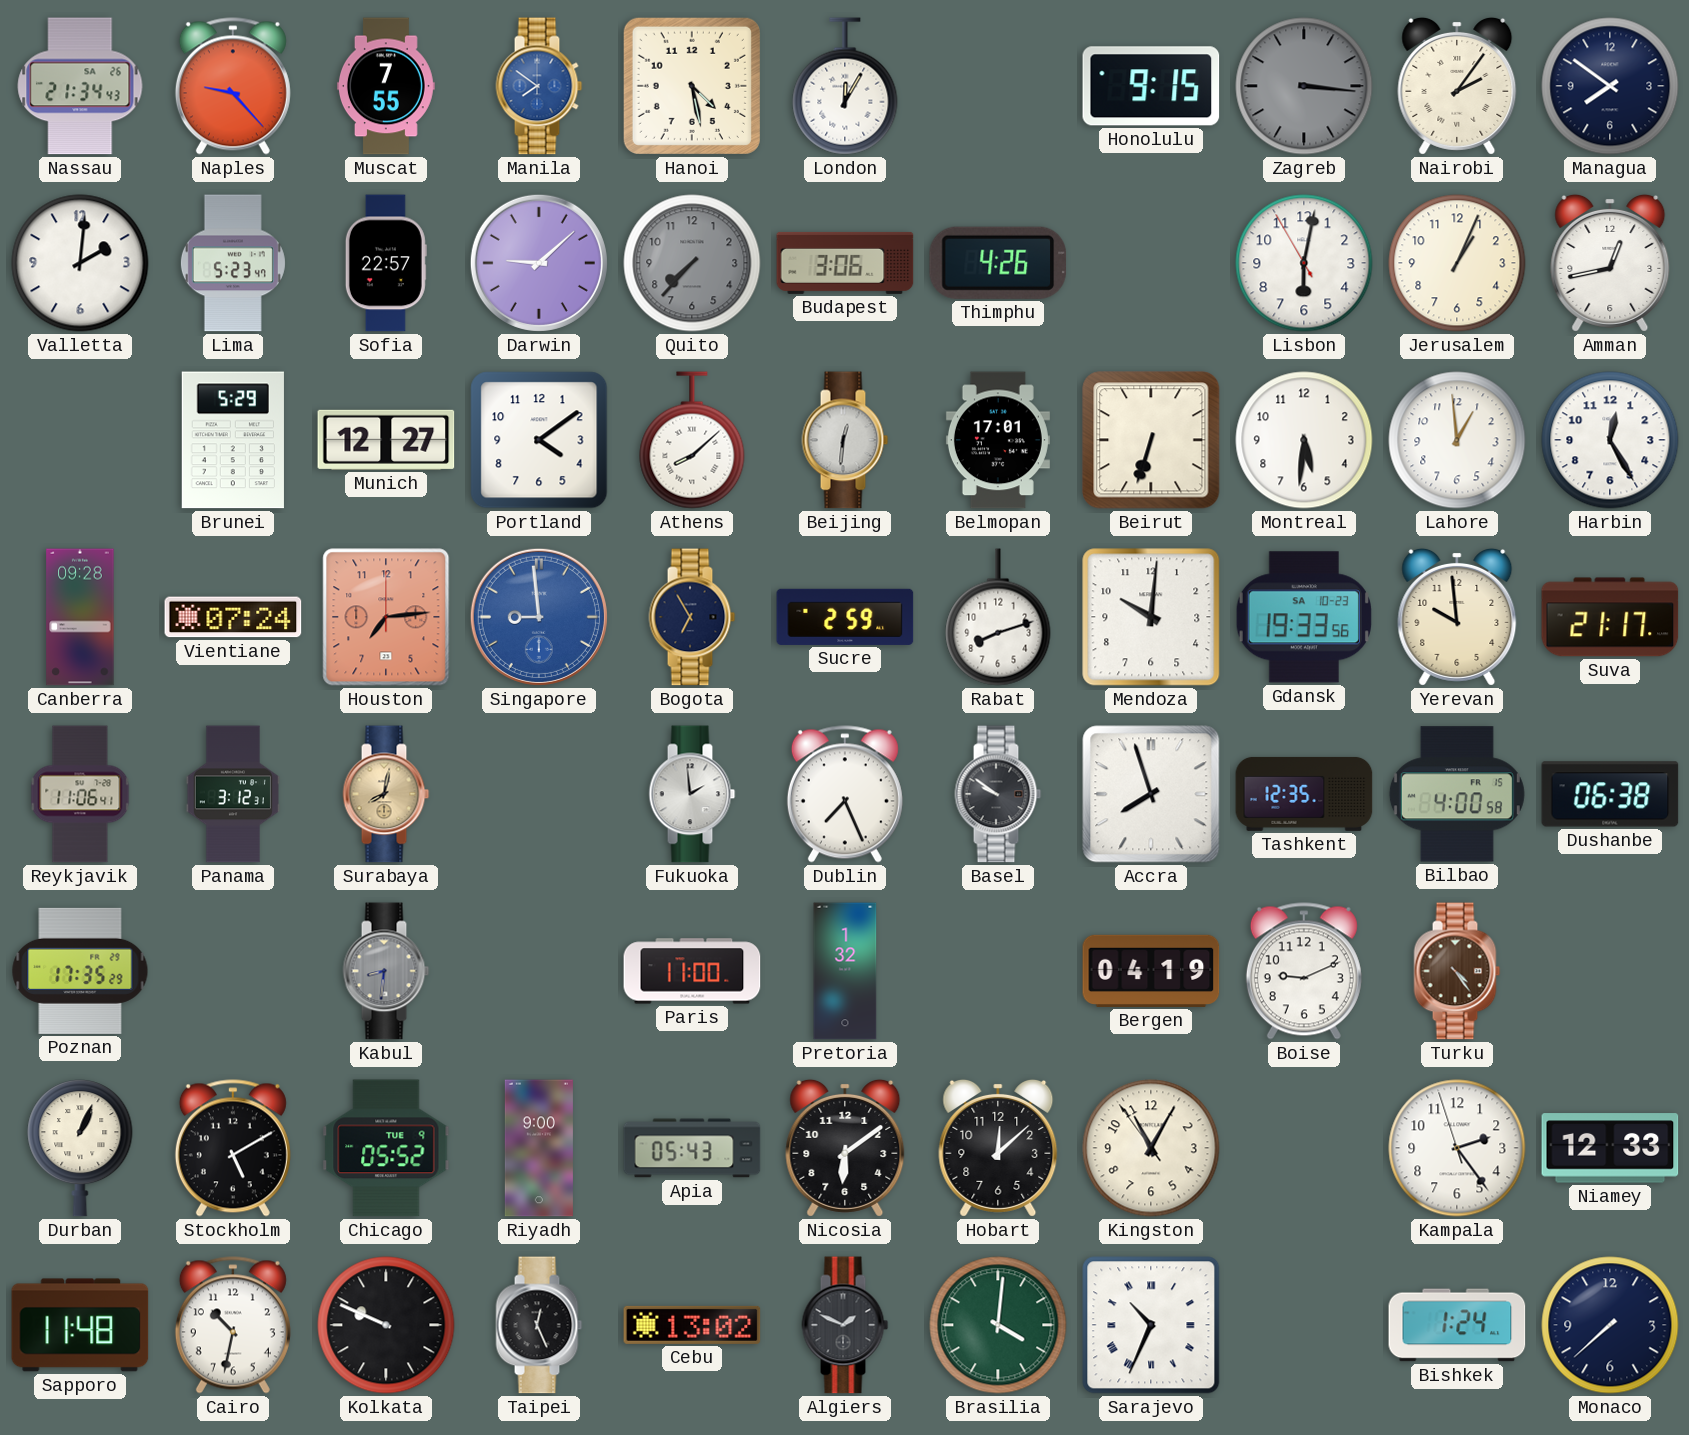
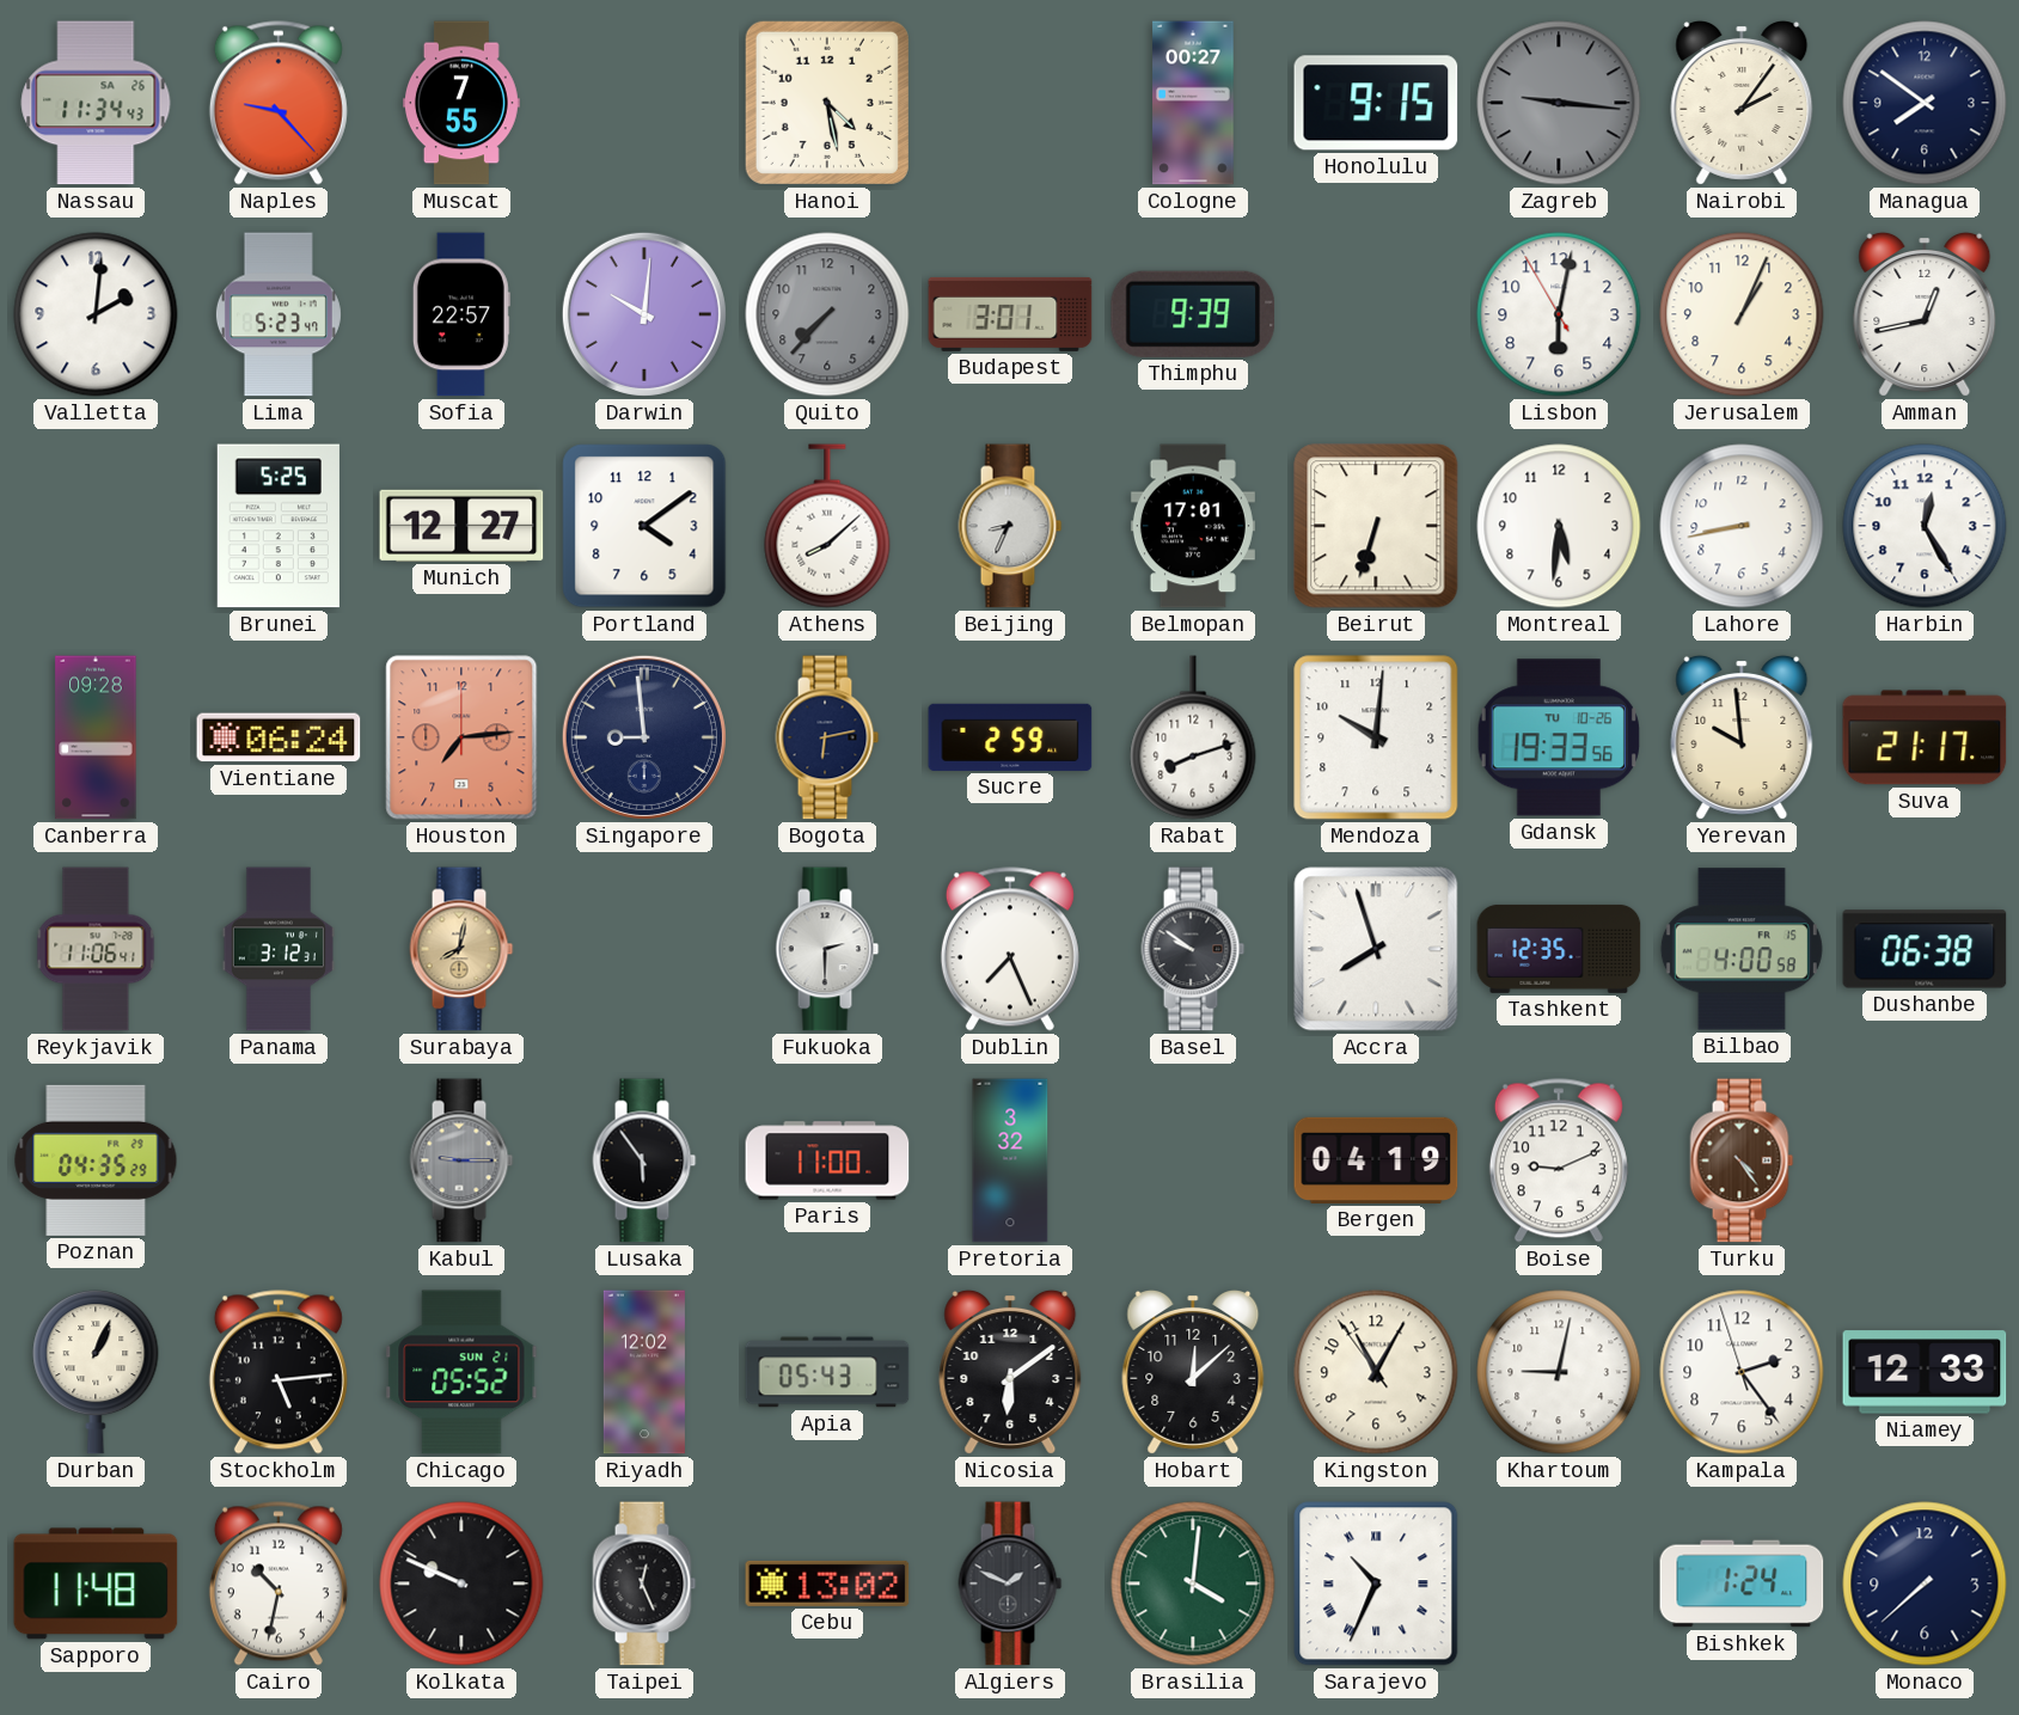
Nassau: 21:34 -> 11:34 (96, 103)
Manila: 7:51 -> none (539, 86)
London: 12:05 -> none (845, 86)
Cologne: none -> 00:27 (1193, 103)
Zagreb: 3:16 -> 9:16 (1559, 103)
Darwin: 9:08 -> 10:01 (644, 314)
Budapest: 3:06 -> 3:01 (1010, 314)
Thimphu: 4:26 -> 9:39 (1193, 314)
Brunei: 5:29 -> 5:25 (279, 526)
Beijing: 12:31 -> 8:34 (1010, 526)
Lahore: 12:59 -> 8:43 (1742, 526)
Vientiane: 07:24 -> 06:24 (279, 737)
Singapore dial: blue -> navy (644, 737)
Bogota: 6:55 -> 6:13 (827, 737)
Gdansk date: SA 10-23 -> TU 10-26 (1559, 737)
Fukuoka: 1:59 -> 2:30 (827, 949)
Poznan: 17:35 -> 04:35 (96, 1160)
Kabul: 8:31 -> 9:15 (461, 1160)
Lusaka: none -> 5:54 (644, 1160)
Pretoria: 1:32 -> 3:32 (1010, 1160)
Stockholm: 5:10 -> 5:14 (279, 1372)
Chicago date: TUE 9 -> SUN 21 (461, 1372)
Riyadh: 9:00 -> 12:02 (644, 1372)
Khartoum: none -> 9:02 (1559, 1372)
